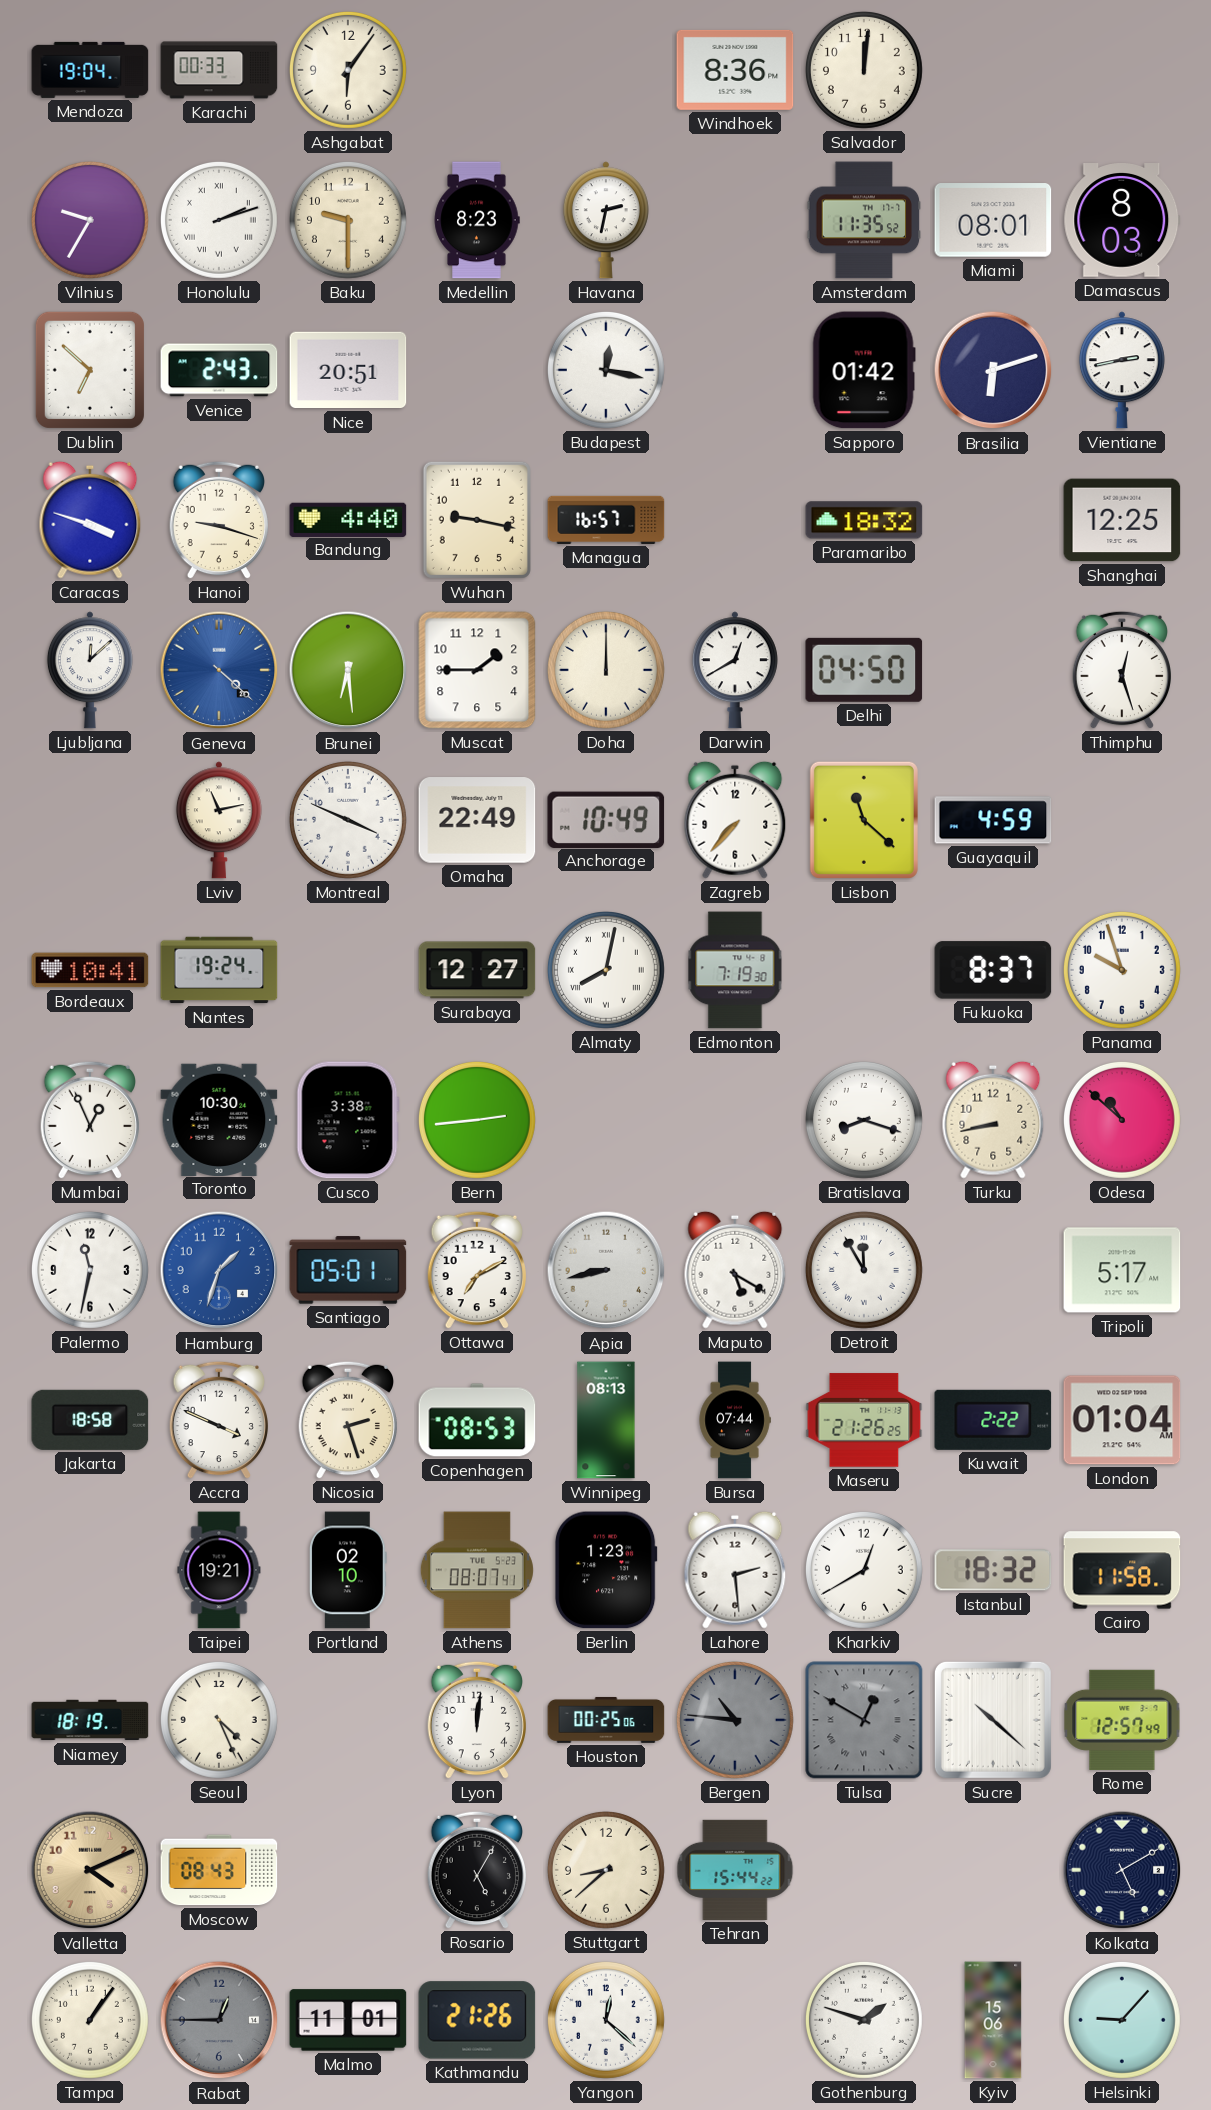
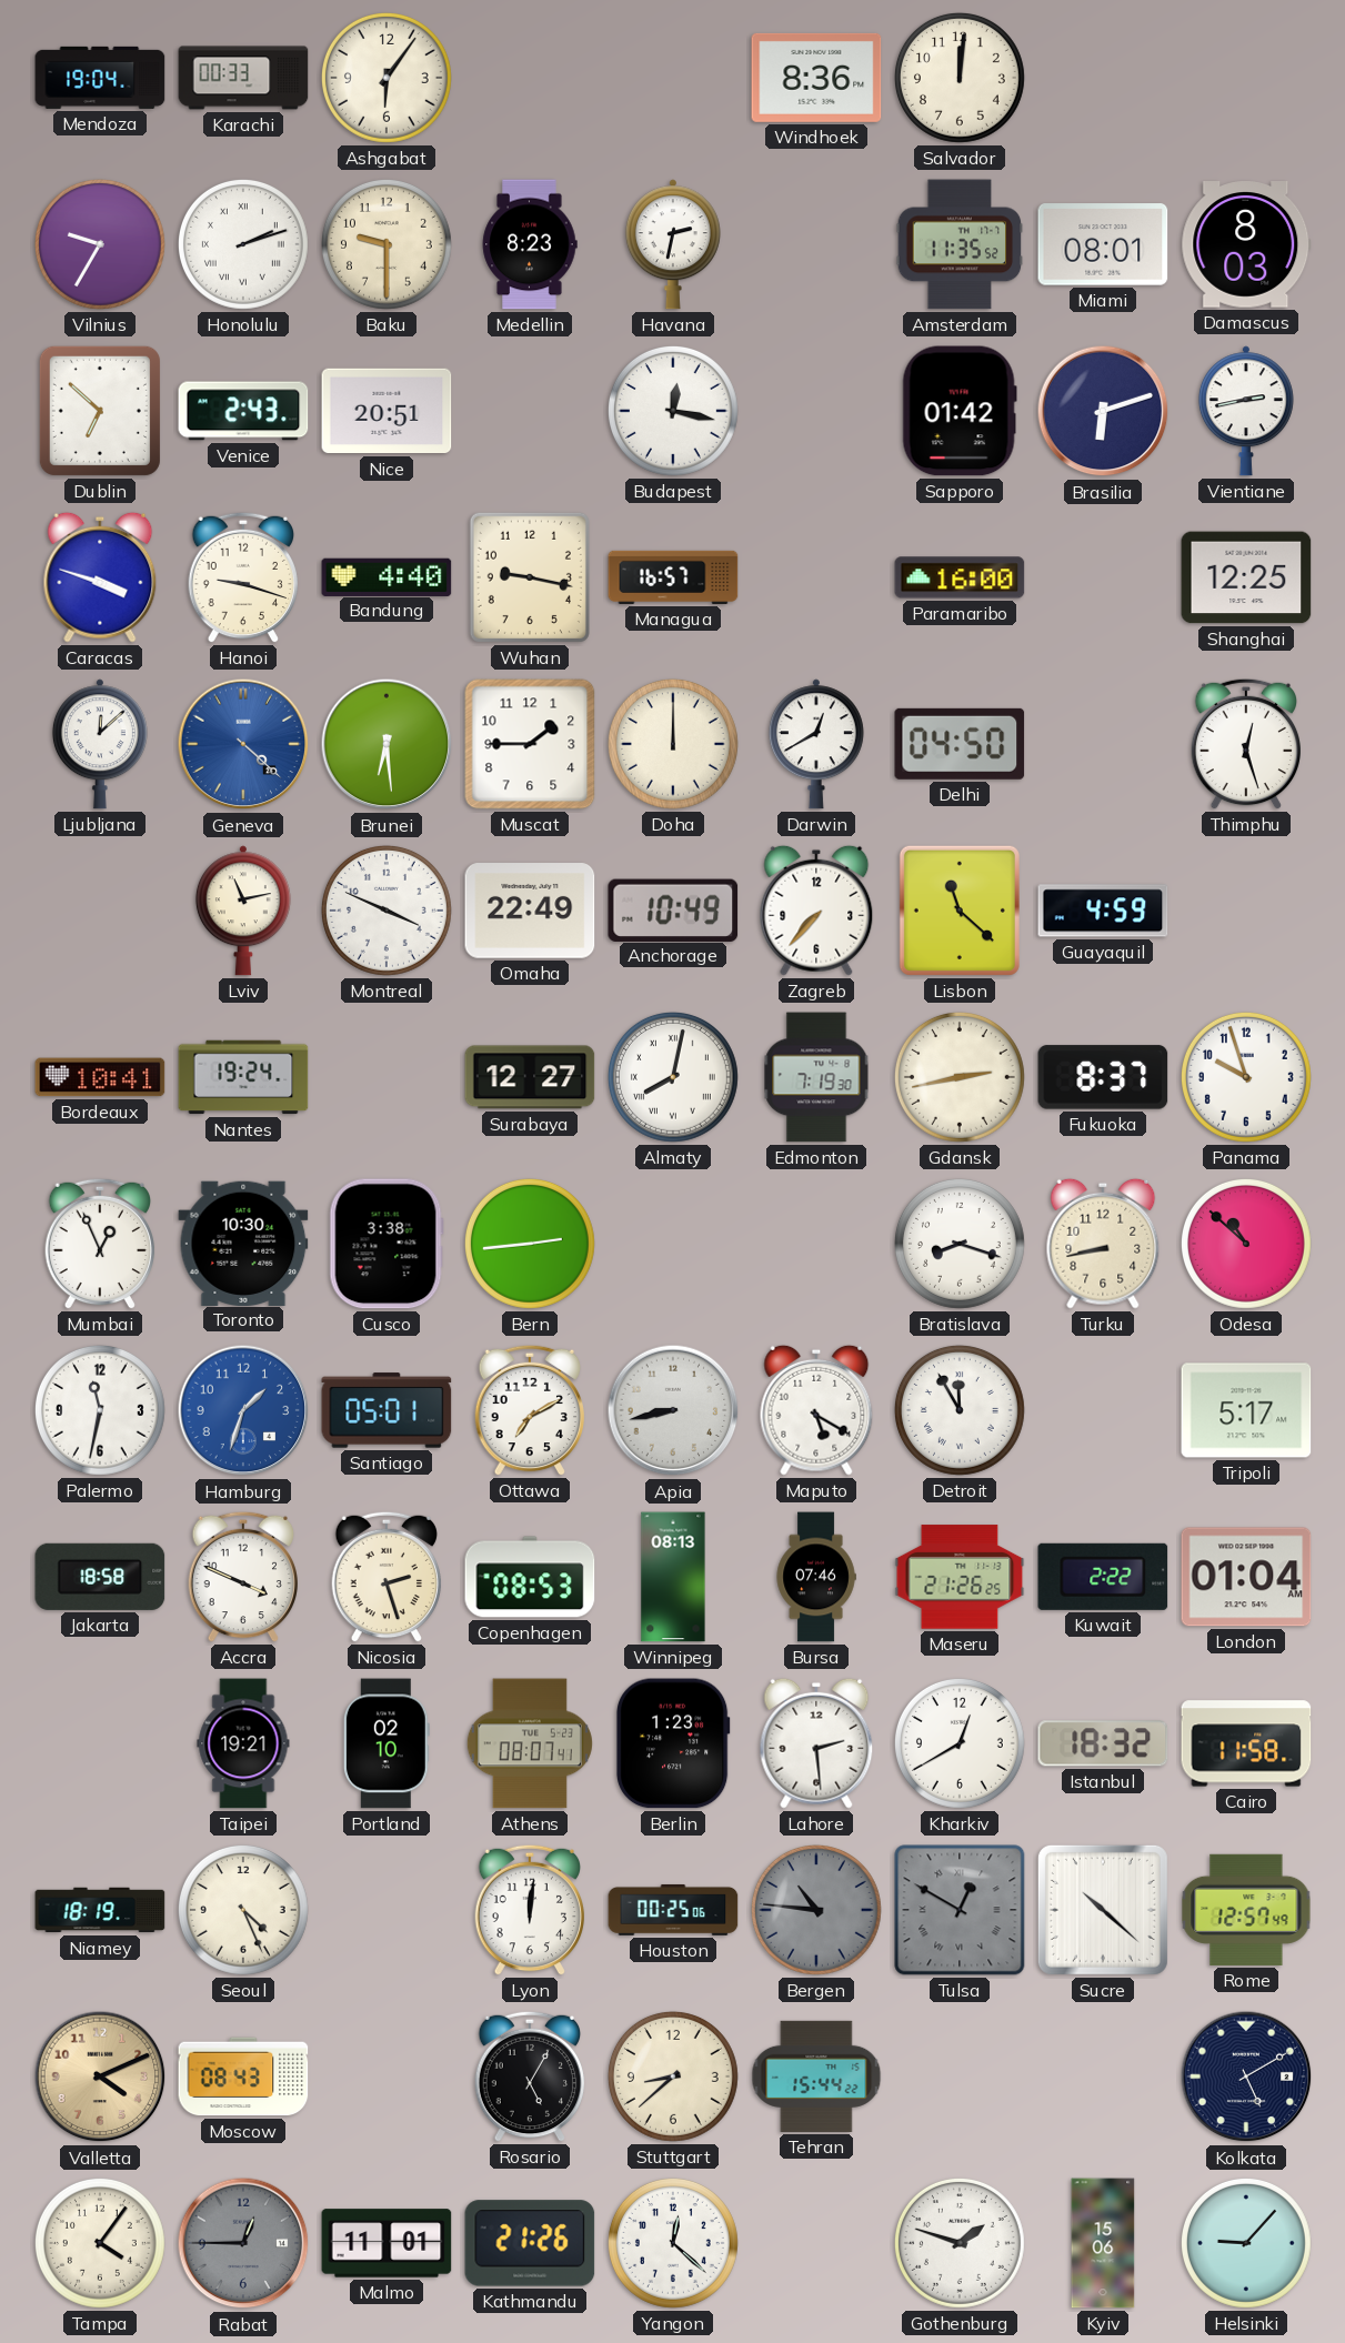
Paramaribo: 18:32 -> 16:00 (960, 577)
Gdansk: none -> 2:43 (960, 1077)
Bursa: 07:44 -> 07:46 (816, 1577)
Tampa: 1:06 -> 4:06 (100, 2243)
